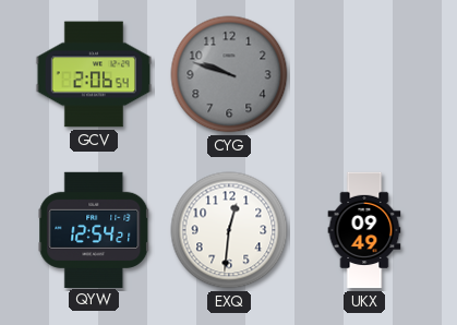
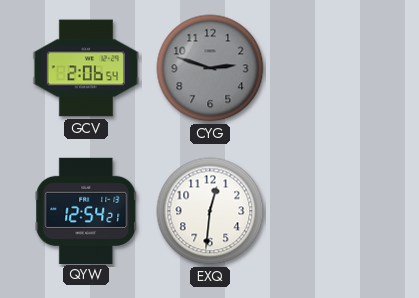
CYG: 9:48 -> 2:48 (210, 68)
UKX: 09:49 -> none (364, 230)
